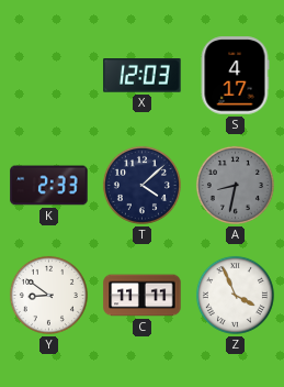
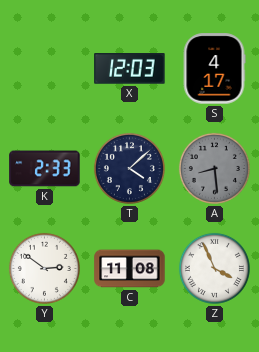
A: 8:32 -> 8:29 (214, 168)
Y: 8:51 -> 2:51 (44, 268)
C: 11:11 -> 11:08 (130, 269)
